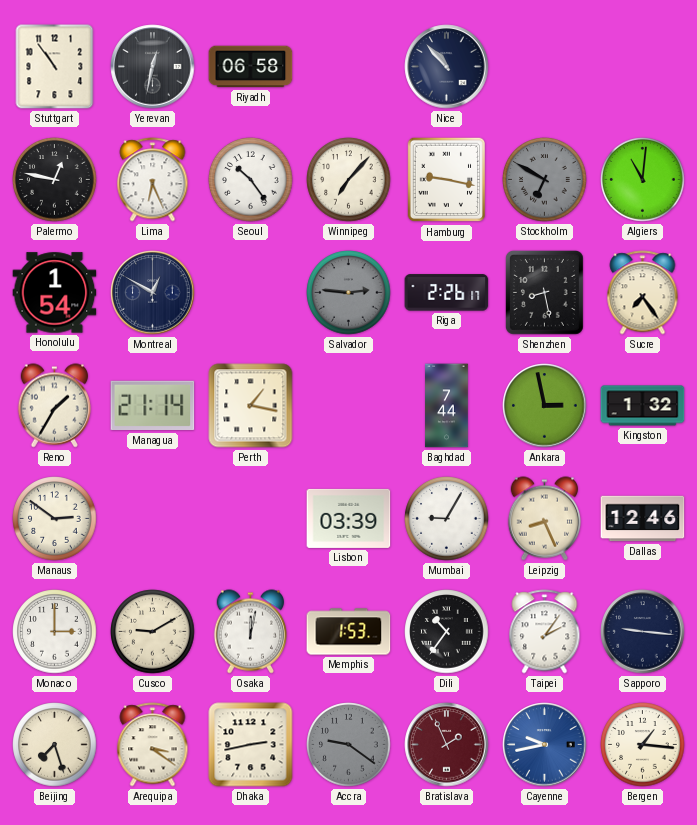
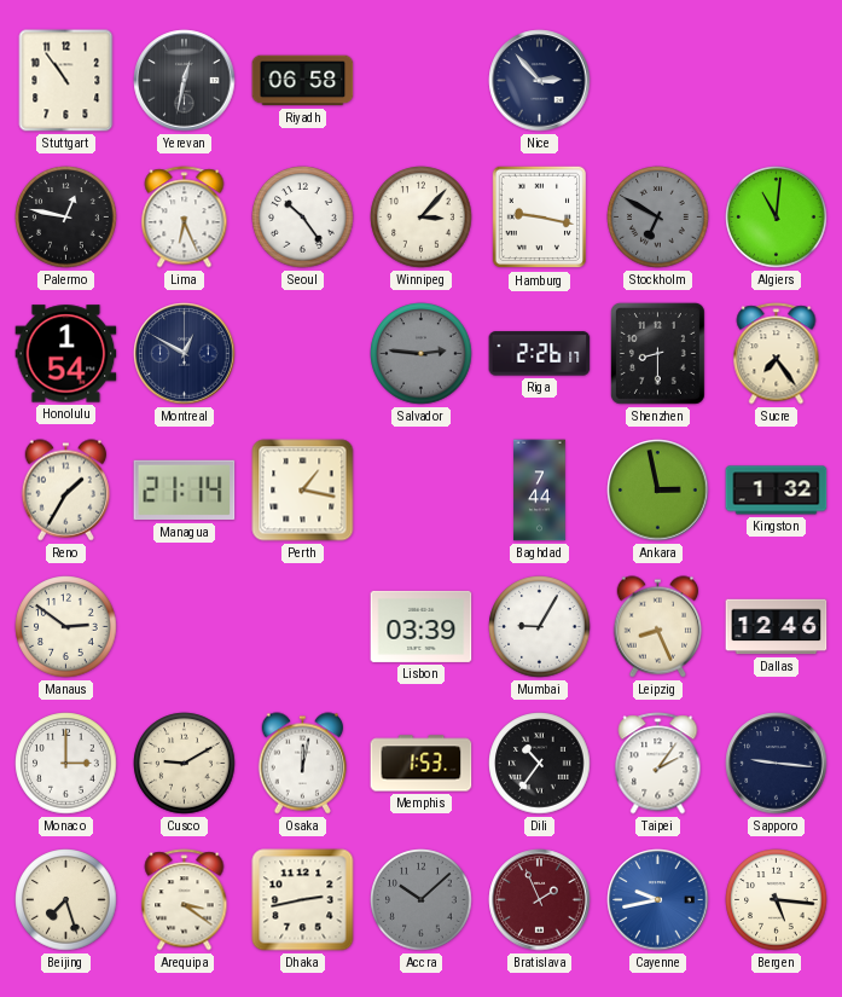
Nice: 10:53 -> 2:53 (540, 81)
Winnipeg: 7:07 -> 3:07 (422, 218)
Shenzhen: 8:28 -> 8:30 (657, 354)
Accra: 9:21 -> 10:08 (422, 900)
Bergen: 1:16 -> 5:16 (777, 900)
